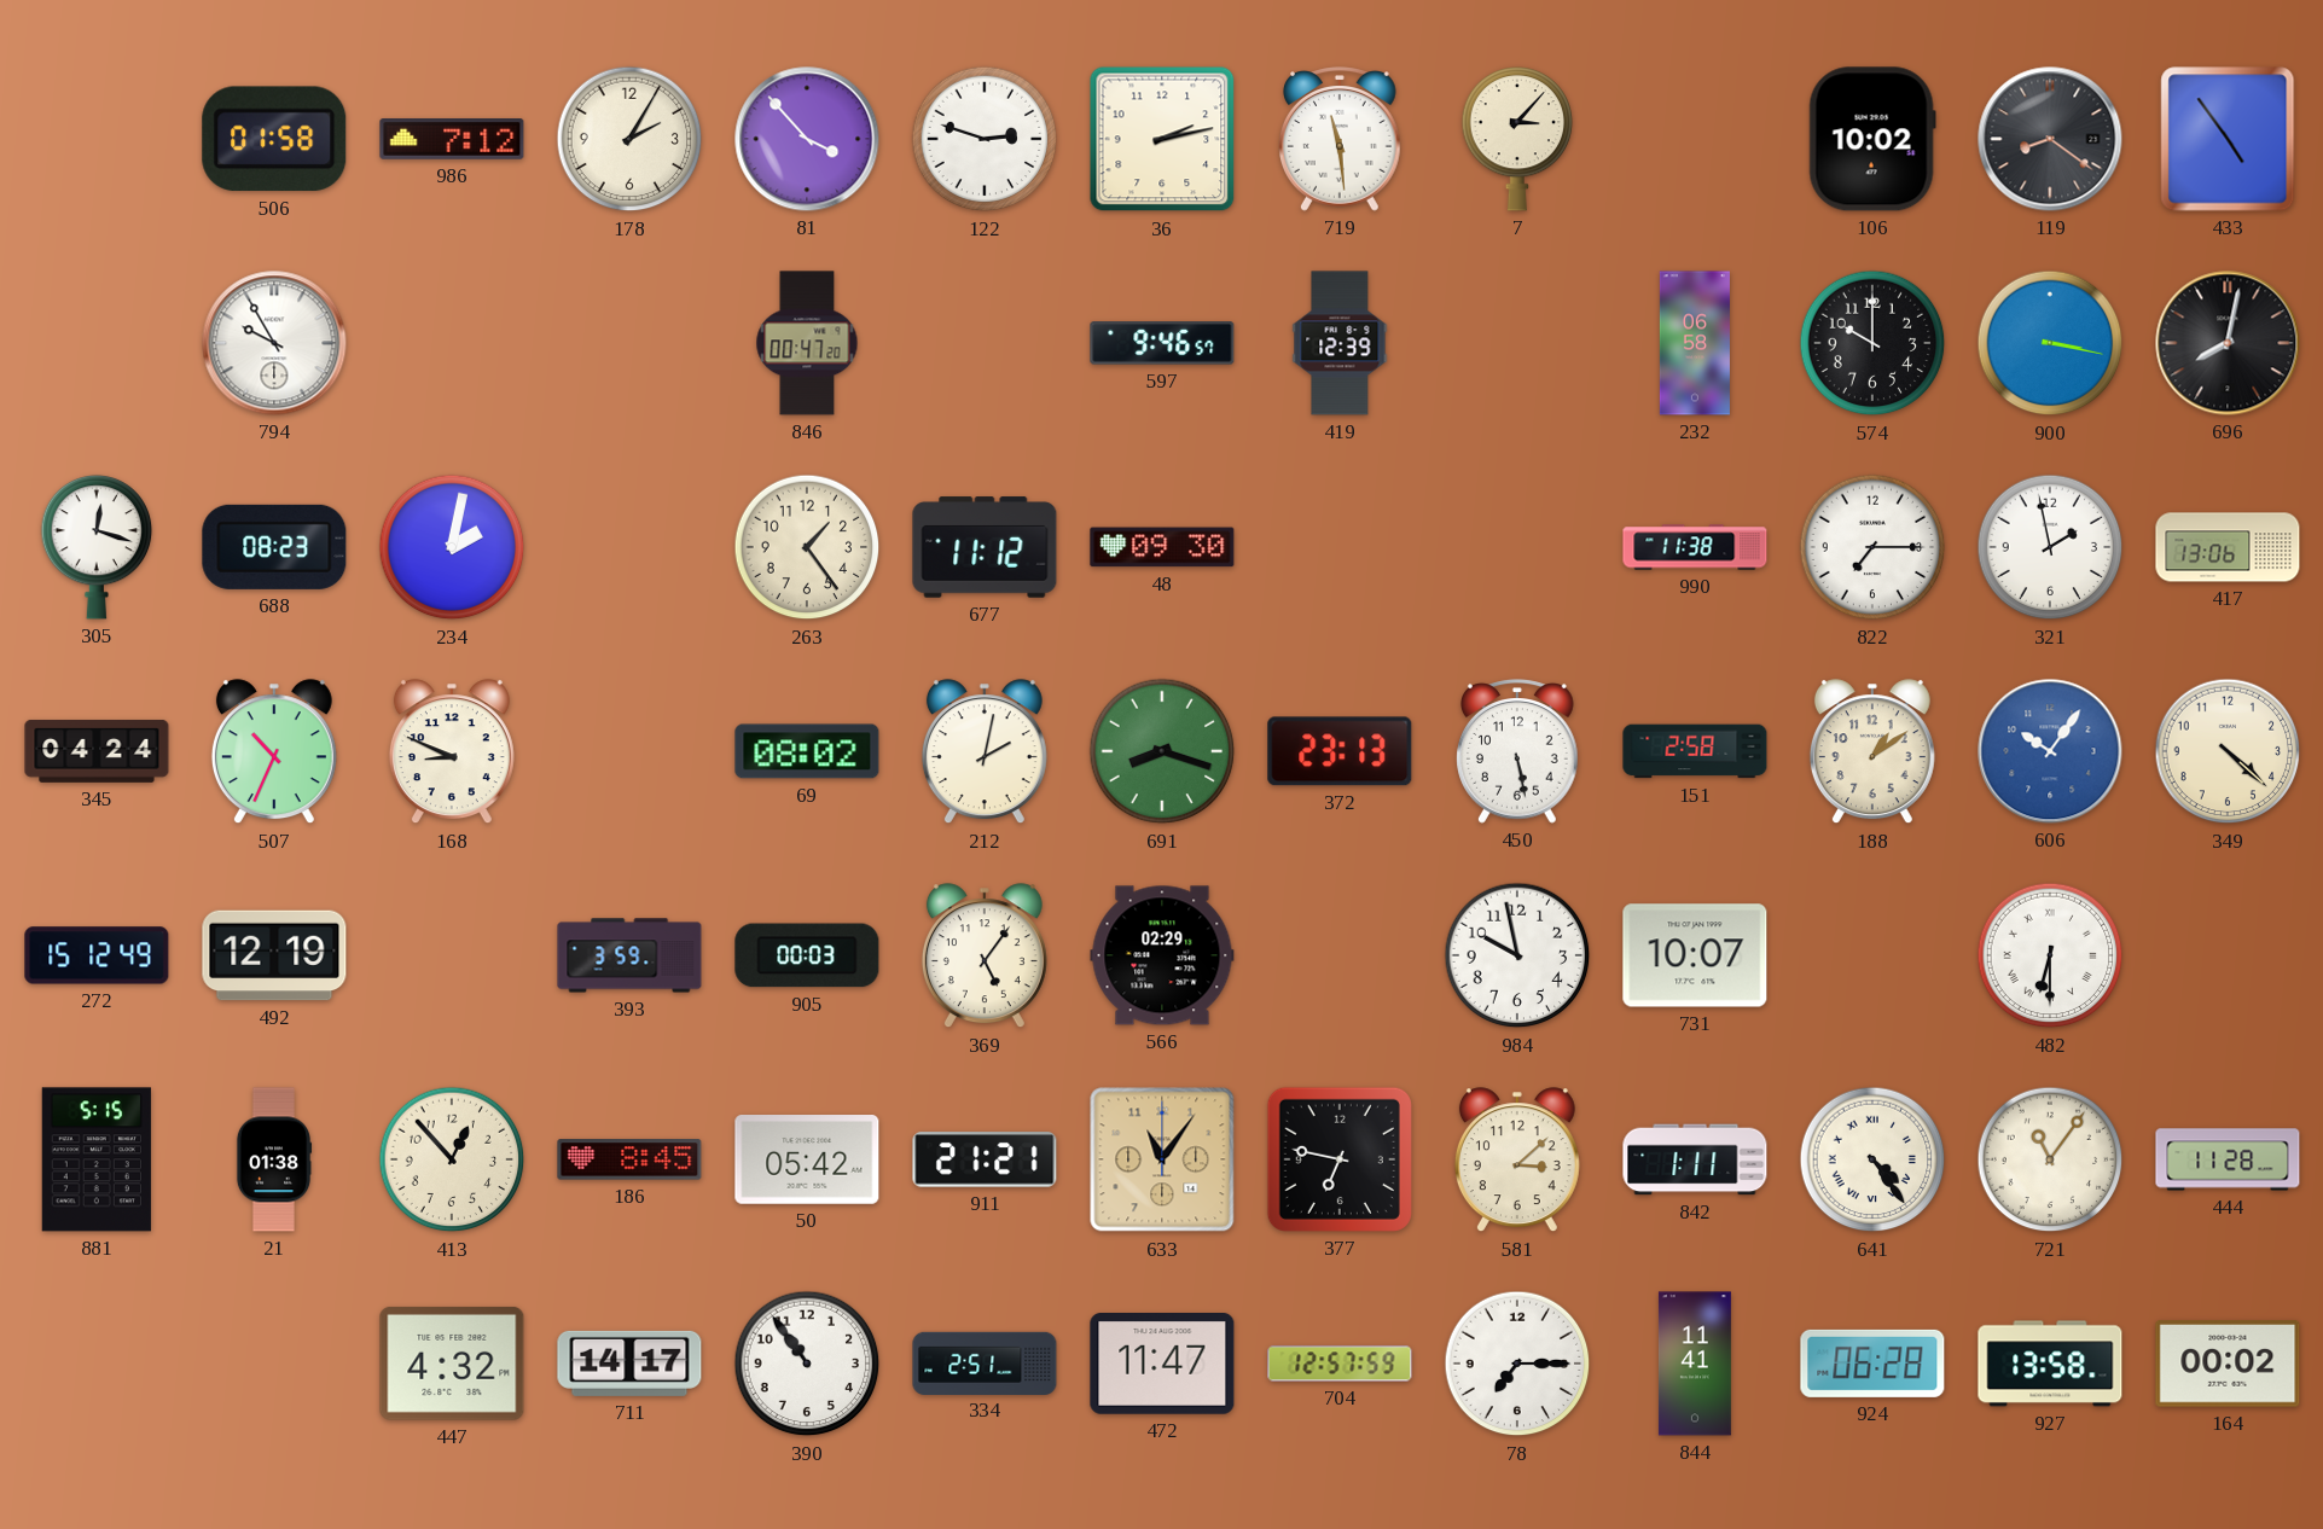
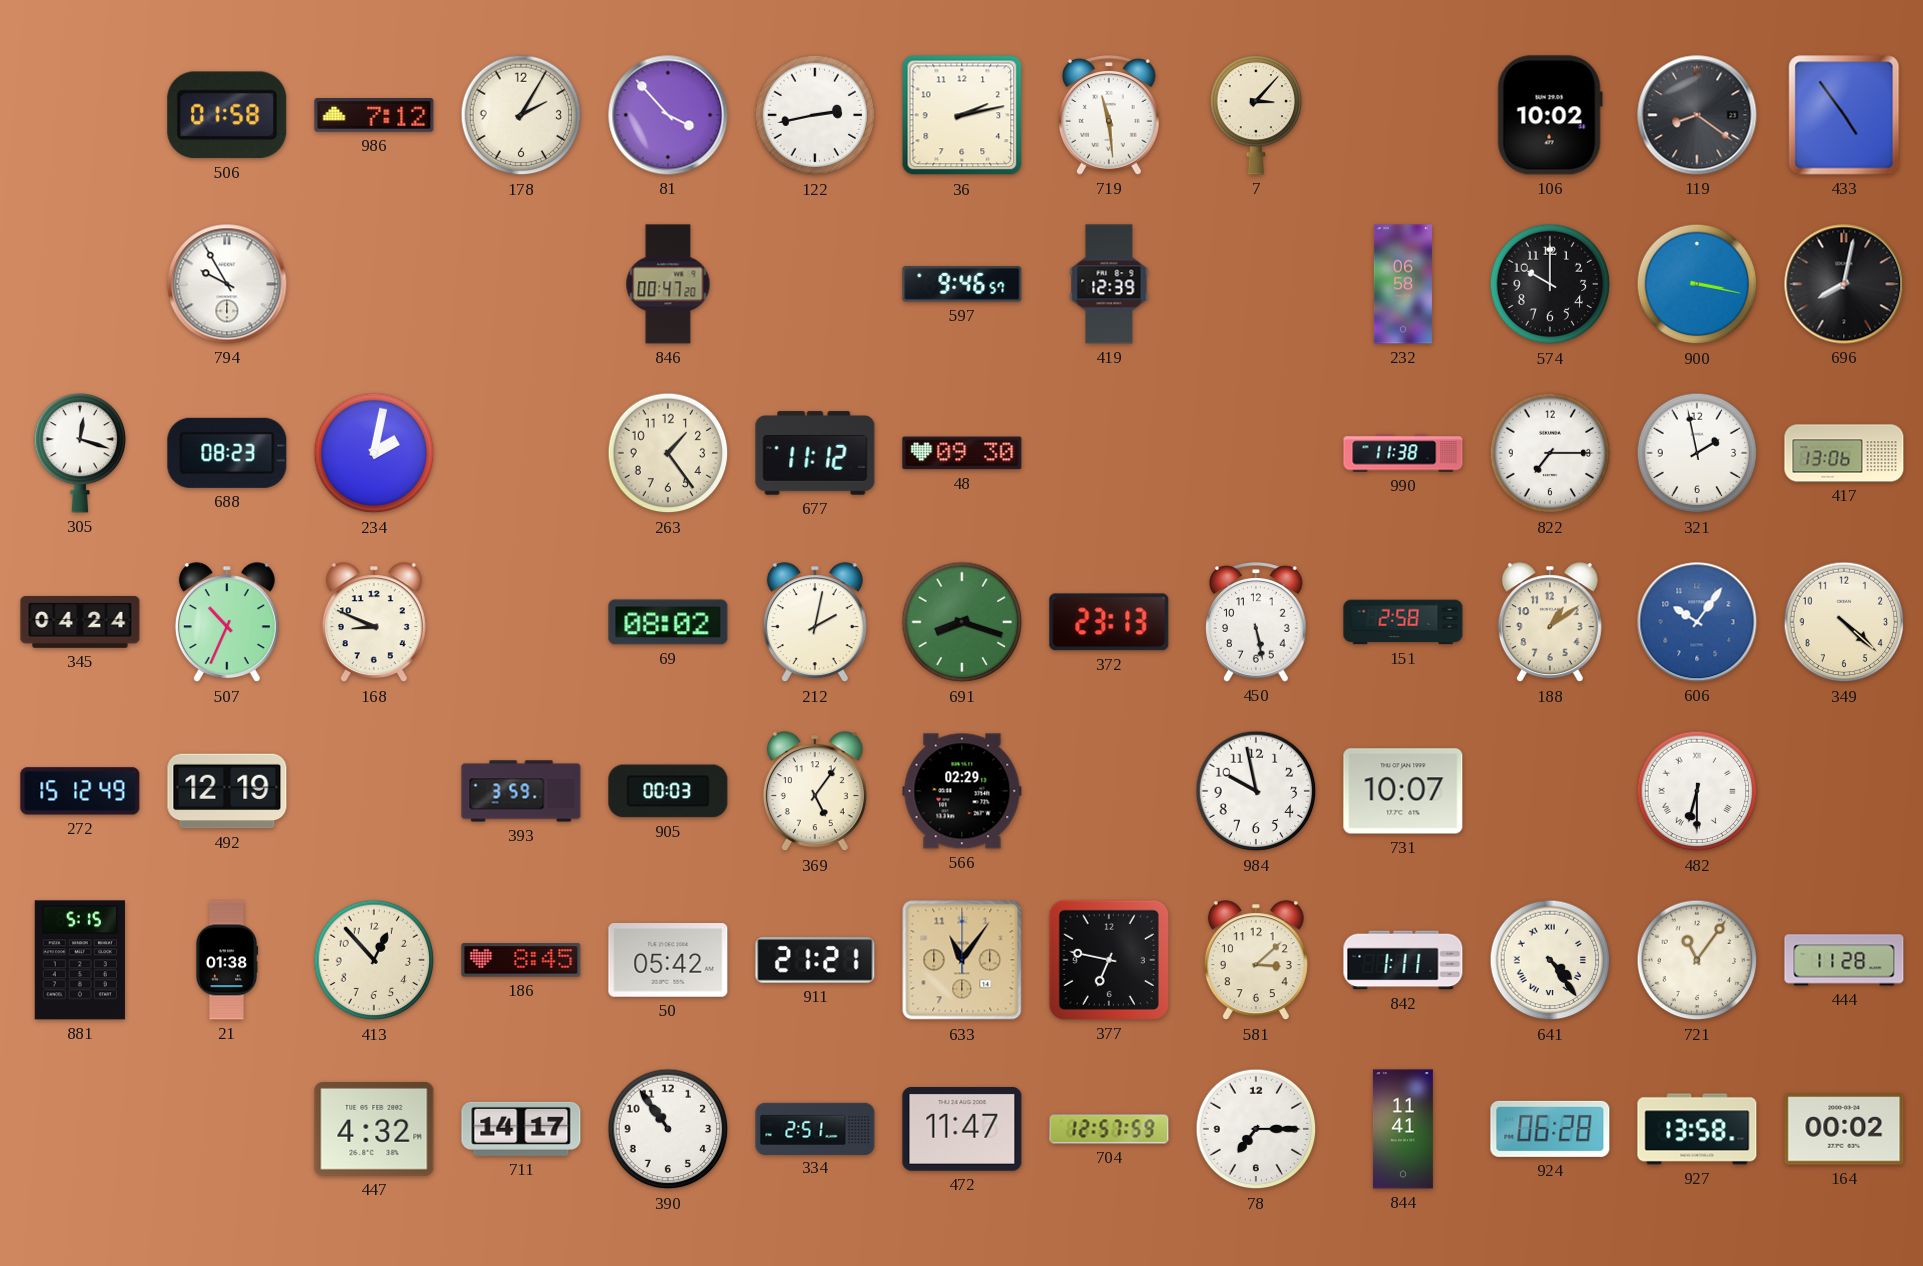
122: 2:48 -> 2:43 (815, 115)
